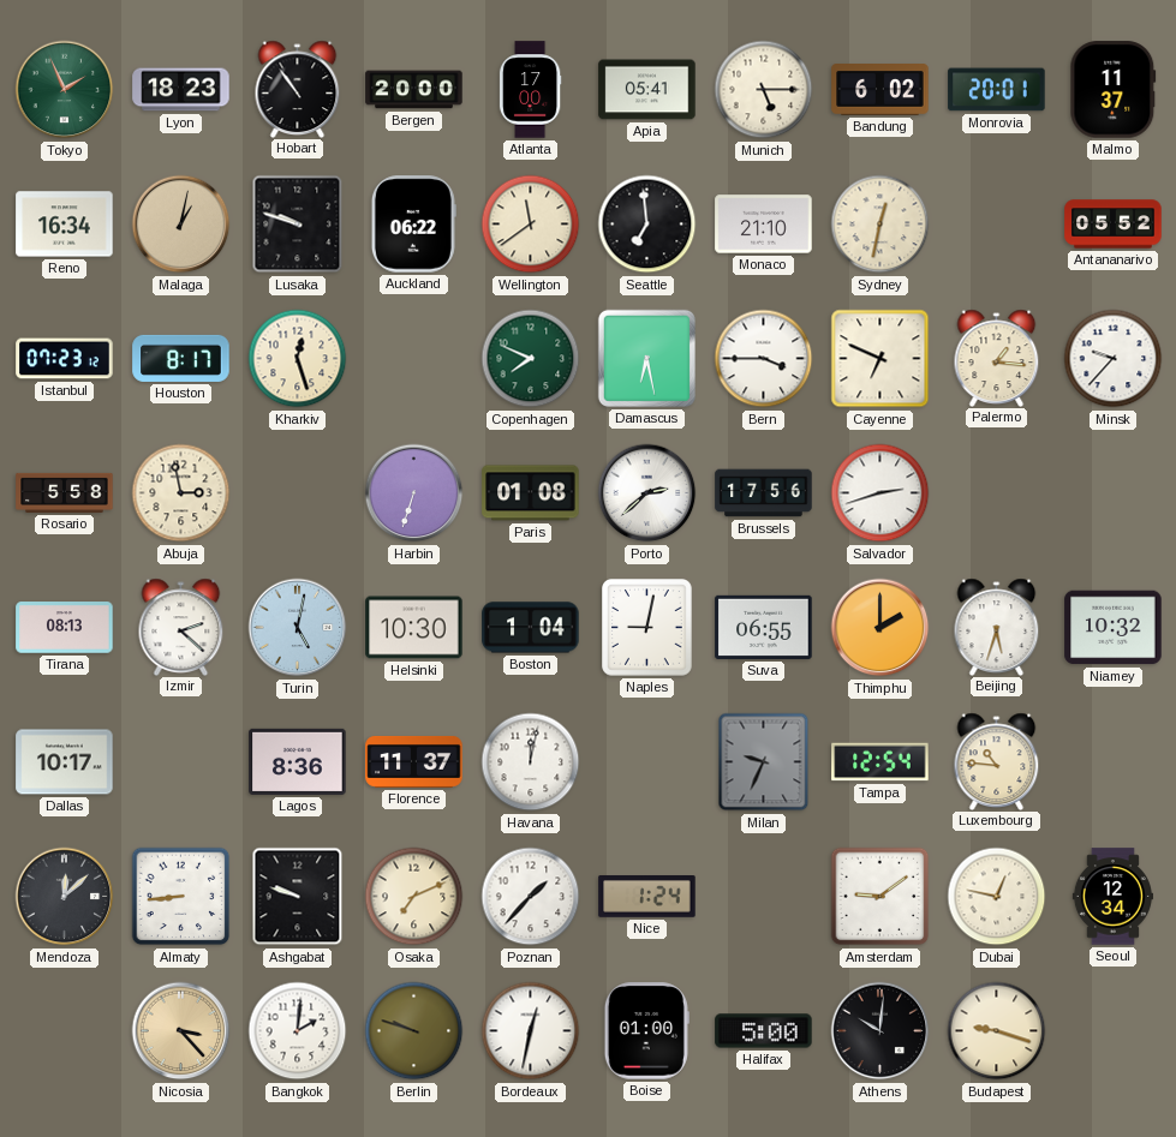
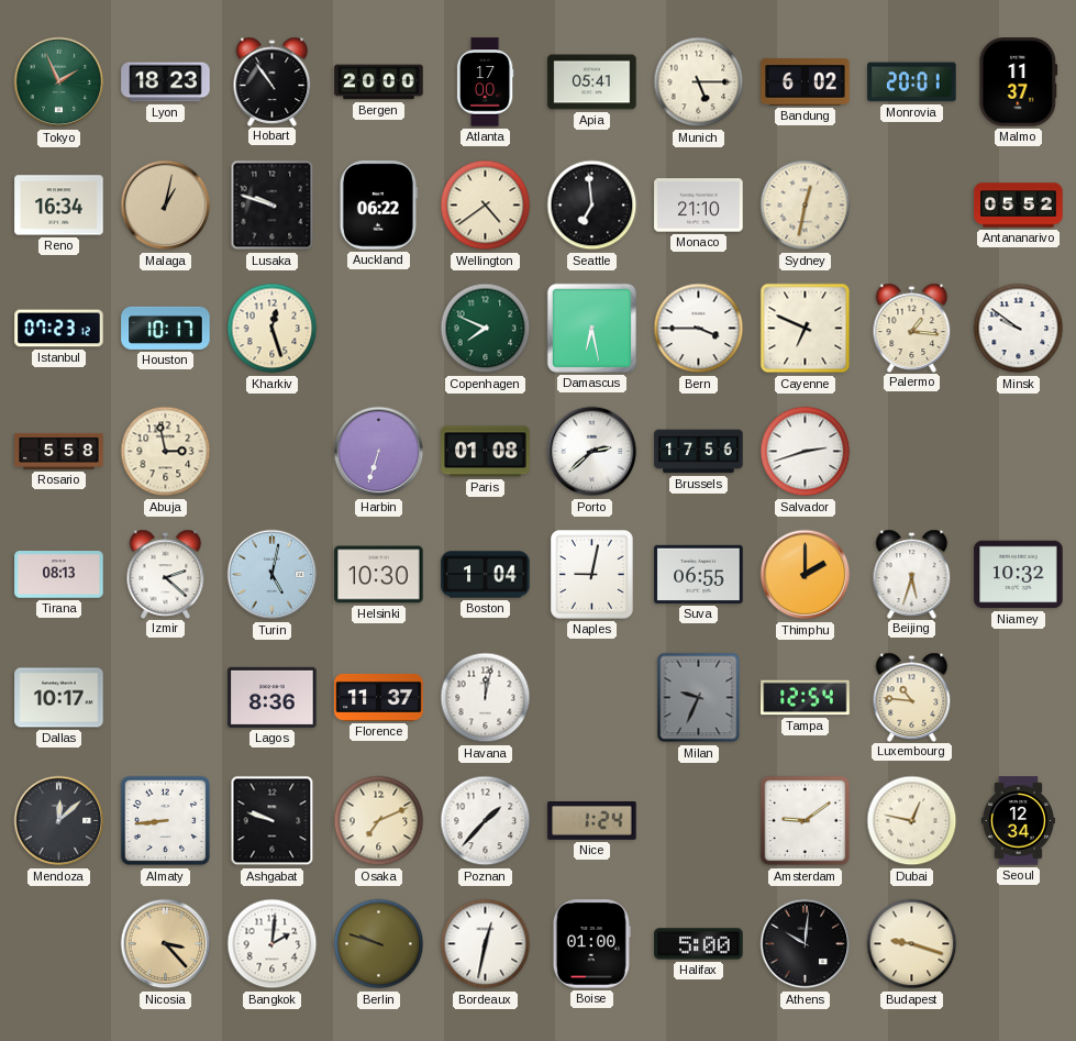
Wellington: 11:39 -> 4:39 (486, 206)
Houston: 8:17 -> 10:17 (166, 328)
Minsk: 9:37 -> 9:51 (1019, 329)
